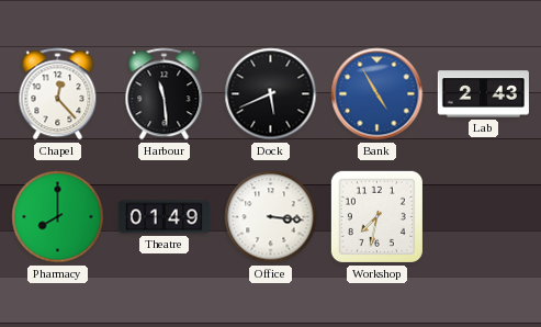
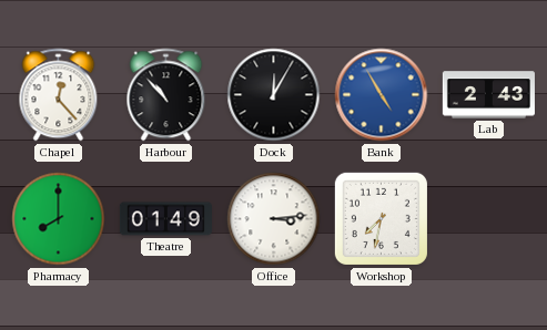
Harbour: 11:29 -> 10:53 (166, 95)
Dock: 5:41 -> 12:05 (274, 95)
Office: 3:16 -> 3:14 (274, 219)
